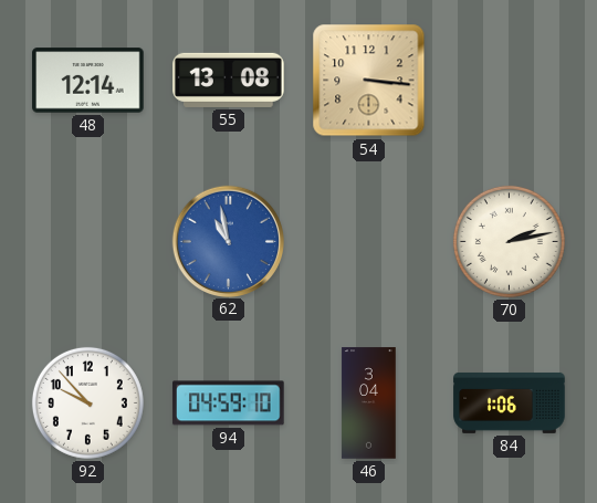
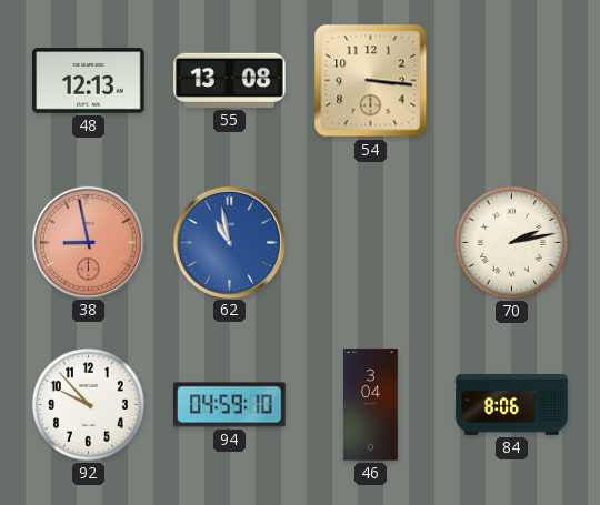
48: 12:14 -> 12:13 (89, 81)
38: none -> 8:58 (88, 242)
84: 1:06 -> 8:06 (512, 404)
